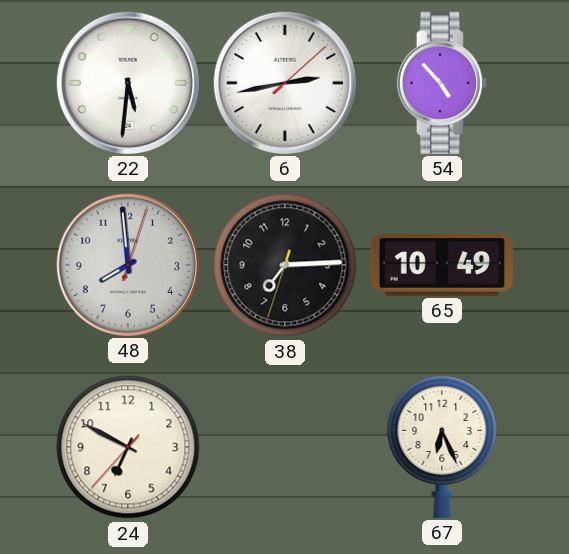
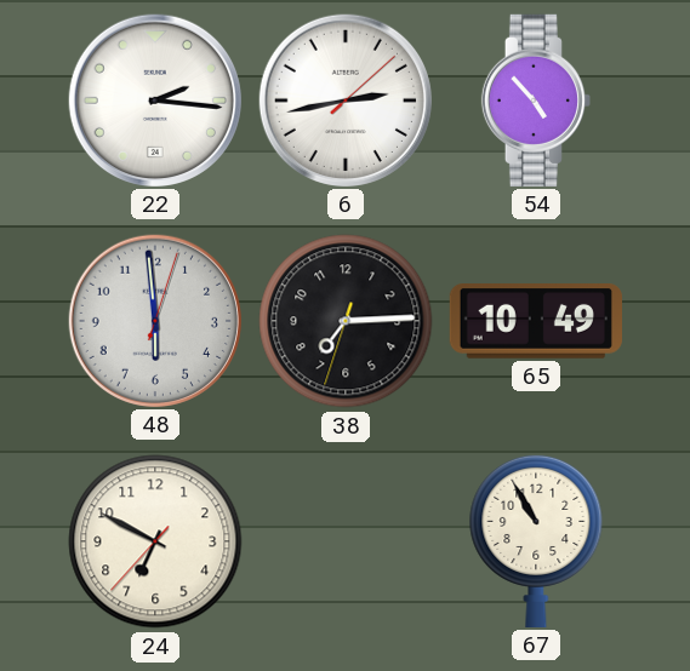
22: 5:31 -> 2:16 (155, 101)
48: 7:59 -> 5:59 (155, 321)
67: 6:26 -> 10:55 (536, 540)
